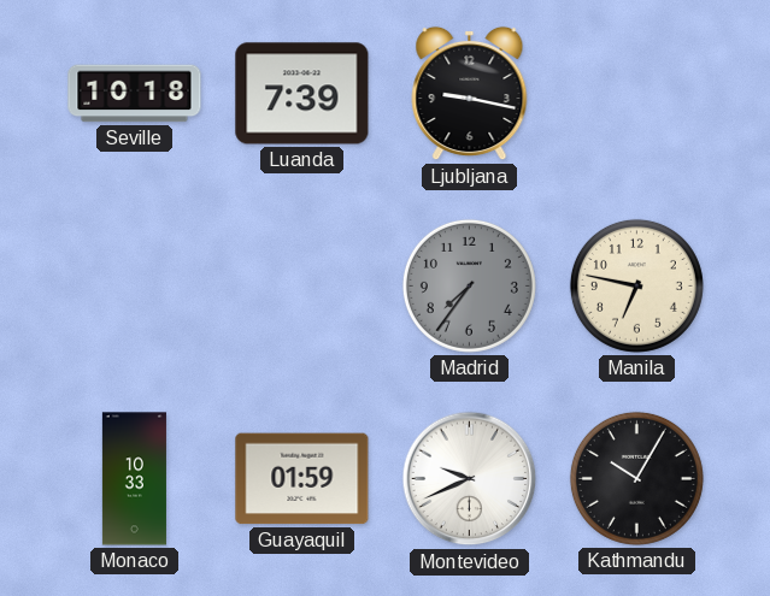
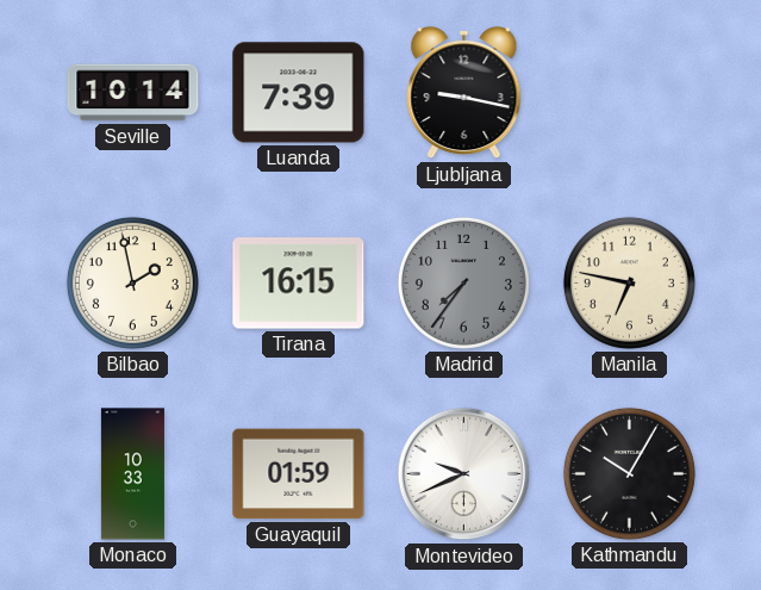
Seville: 10:18 -> 10:14 (133, 93)
Bilbao: none -> 1:58 (132, 282)
Tirana: none -> 16:15 (299, 284)
